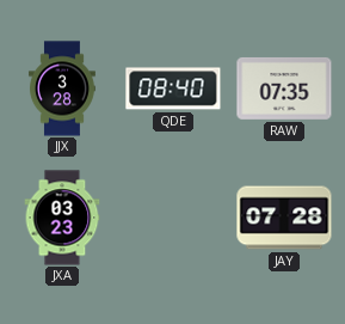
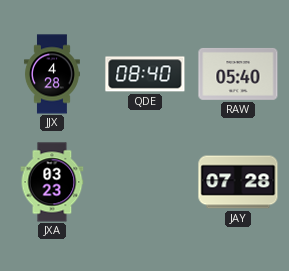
JJX: 3:28 -> 4:28 (52, 74)
RAW: 07:35 -> 05:40 (238, 74)
